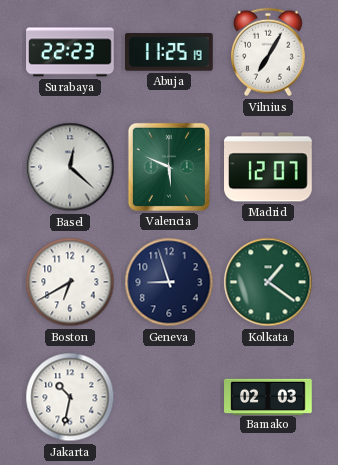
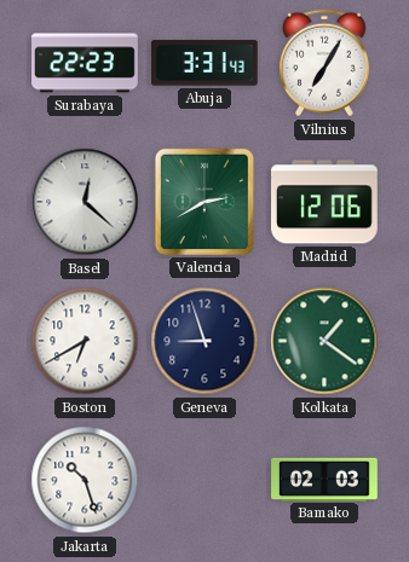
Abuja: 11:25 -> 3:31 (206, 63)
Valencia: 5:49 -> 2:40 (204, 202)
Madrid: 12:07 -> 12:06 (326, 202)
Jakarta: 10:32 -> 10:27 (85, 480)
